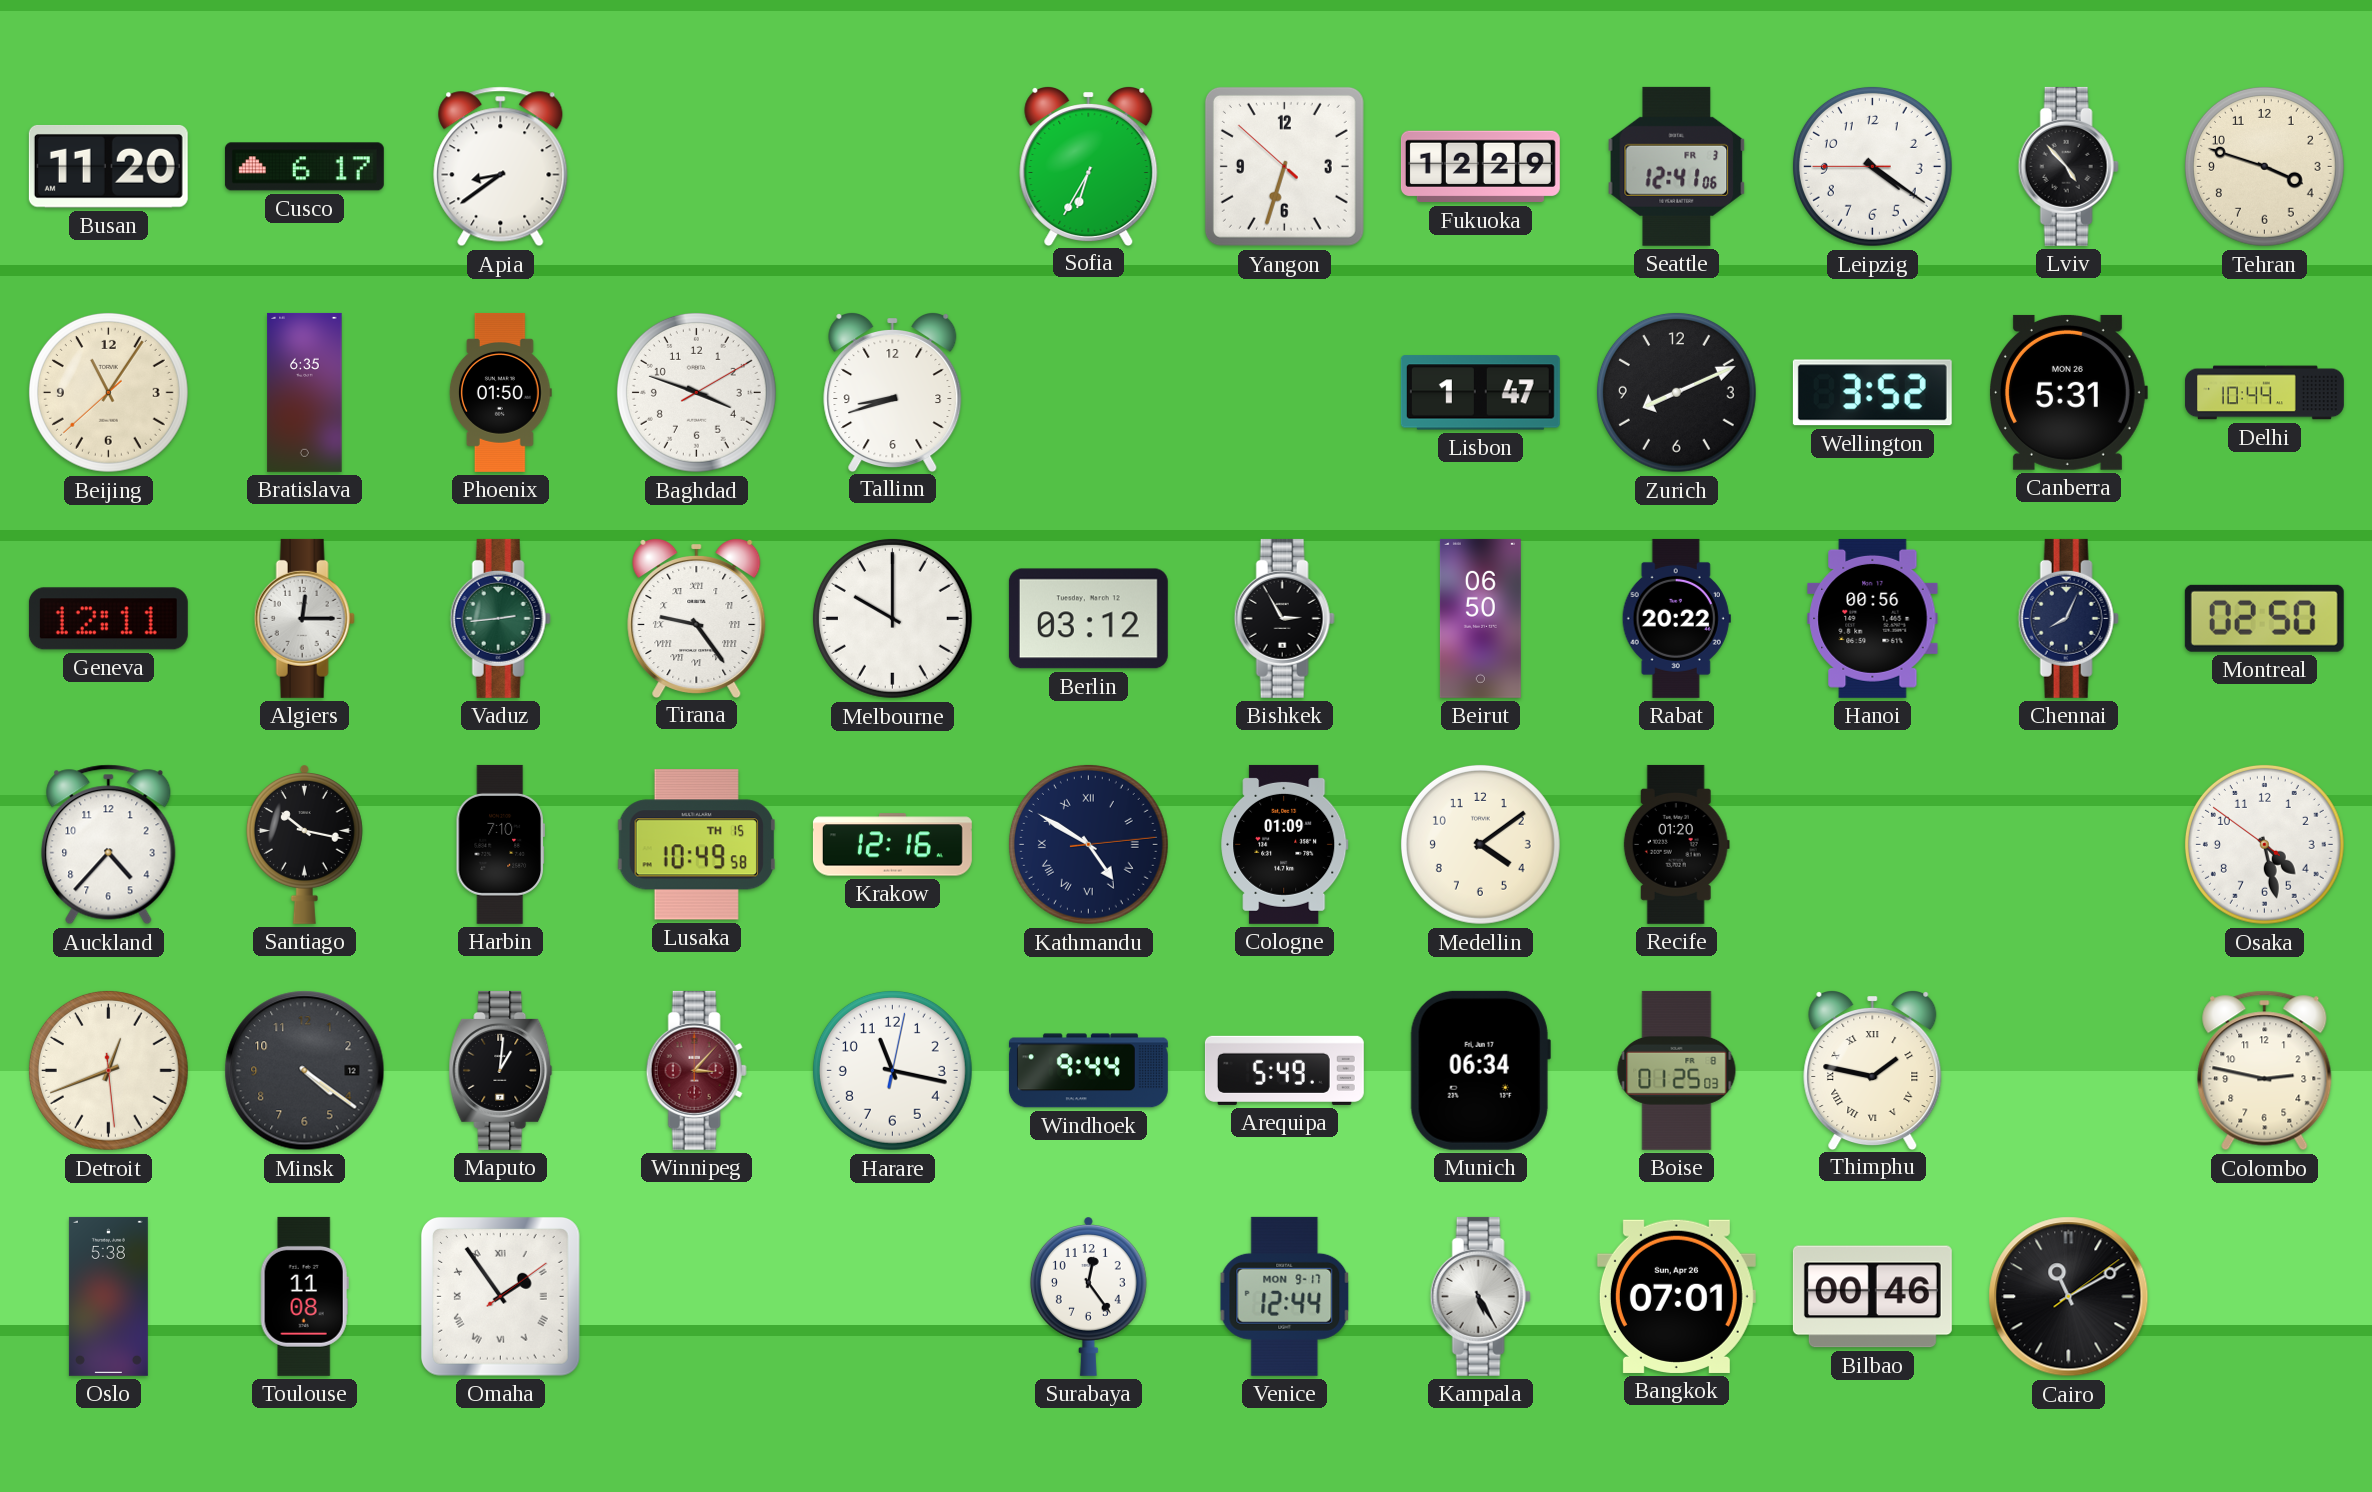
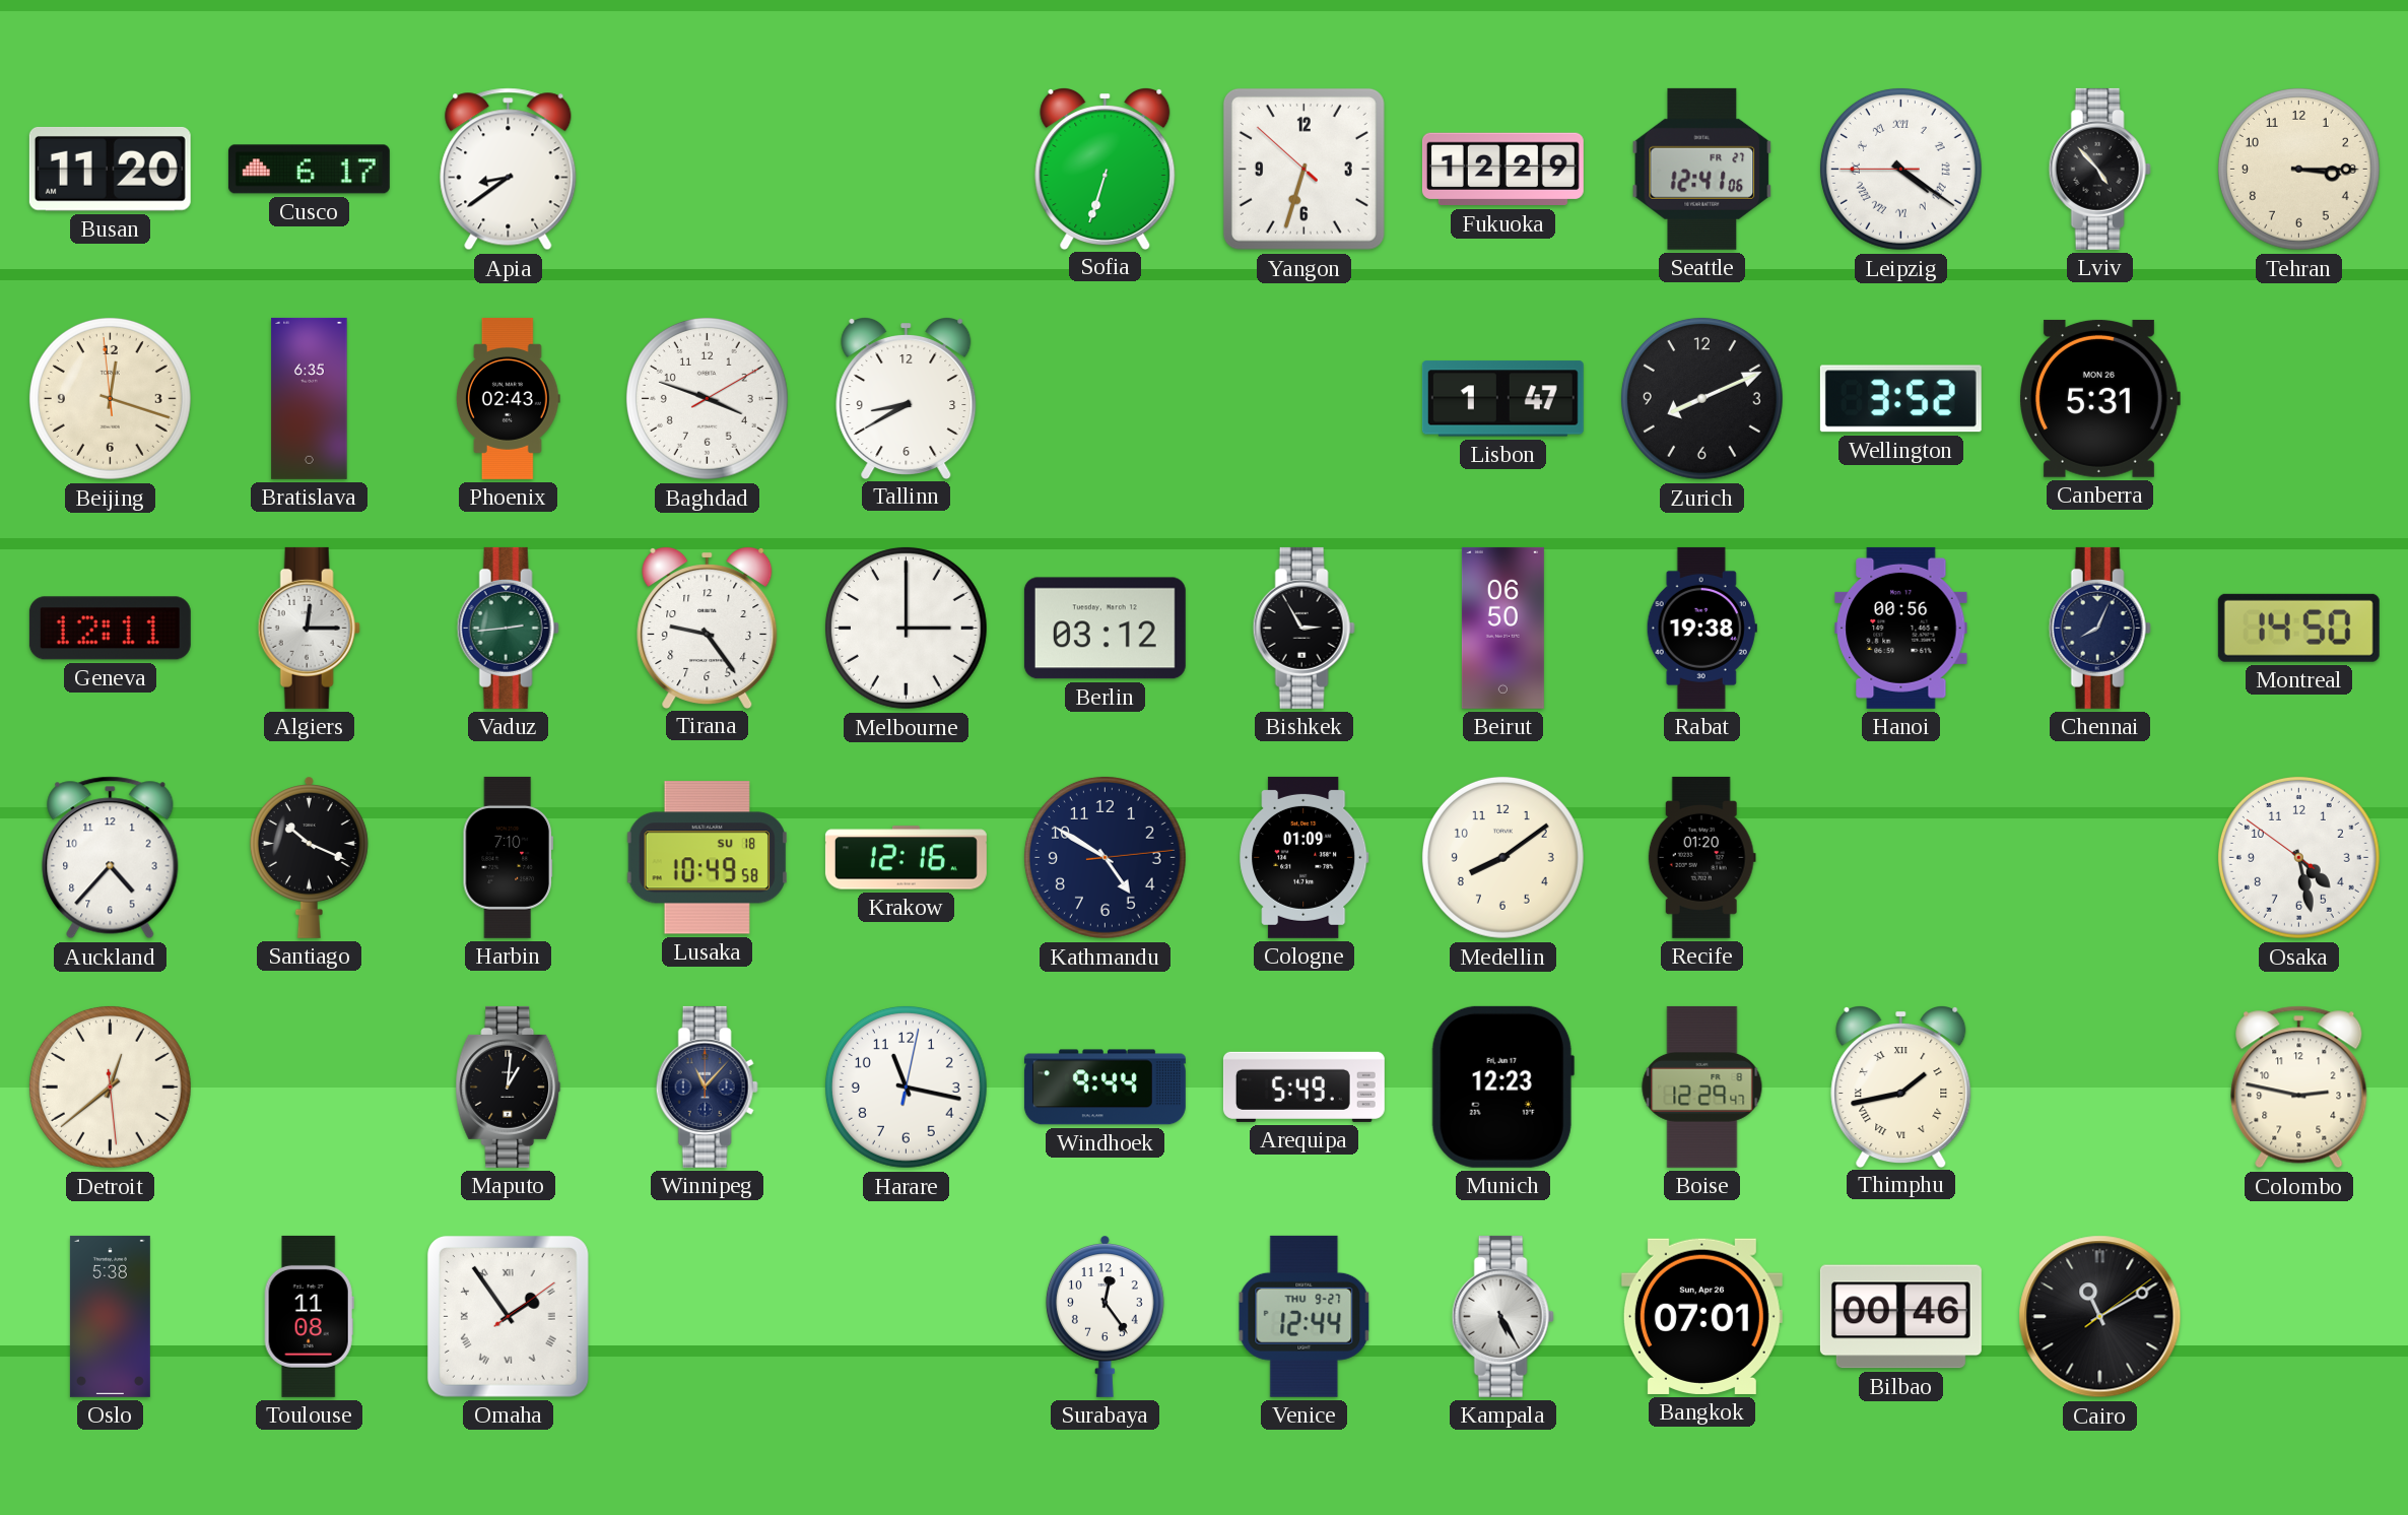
Sofia: 6:35 -> 6:33 (1106, 169)
Seattle date: FR 3 -> FR 27 (1702, 169)
Leipzig numerals: Arabic -> Roman (1900, 169)
Tehran: 3:48 -> 3:15 (2298, 169)
Beijing: 11:05 -> 12:17 (110, 398)
Phoenix: 01:50 -> 02:43 (509, 398)
Tallinn: 8:42 -> 8:40 (907, 398)
Delhi: 10:44 -> none (2265, 393)
Tirana numerals: Roman -> Arabic (708, 628)
Melbourne: 10:00 -> 3:00 (906, 628)
Rabat: 20:22 -> 19:38 (1701, 628)
Montreal: 02:50 -> 14:50 (2298, 628)
Santiago: 10:17 -> 10:19 (309, 857)
Lusaka date: TH 15 -> SU 18 (707, 858)
Kathmandu numerals: Roman -> Arabic (1105, 857)
Medellin: 4:09 -> 8:09 (1502, 857)
Detroit: 12:41 -> 12:38 (110, 1086)
Minsk: 4:21 -> none (305, 1071)
Winnipeg: 3:07 -> 11:07 (707, 1086)
Winnipeg dial: burgundy -> navy (707, 1086)
Munich: 06:34 -> 12:23 (1502, 1086)
Boise: 01:25 -> 12:29 (1702, 1086)
Thimphu: 1:47 -> 1:43 (1901, 1086)
Venice date: MON 9-17 -> THU 9-27 (1305, 1316)
